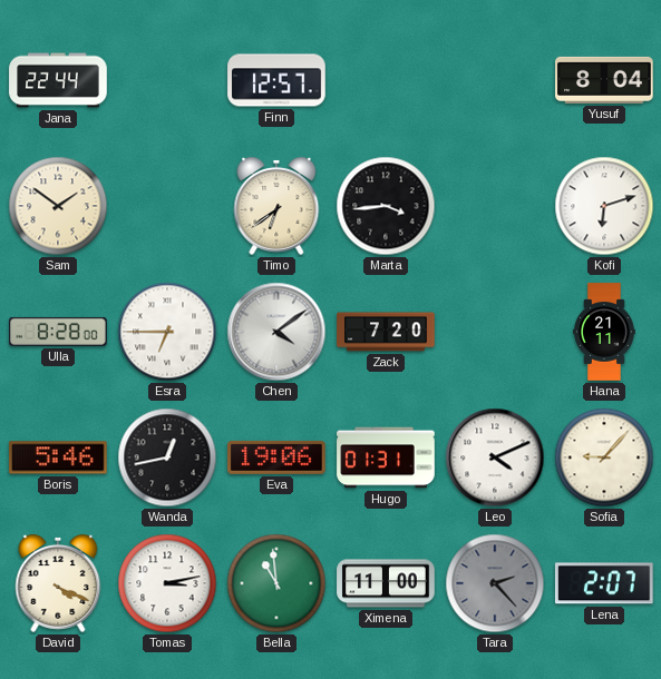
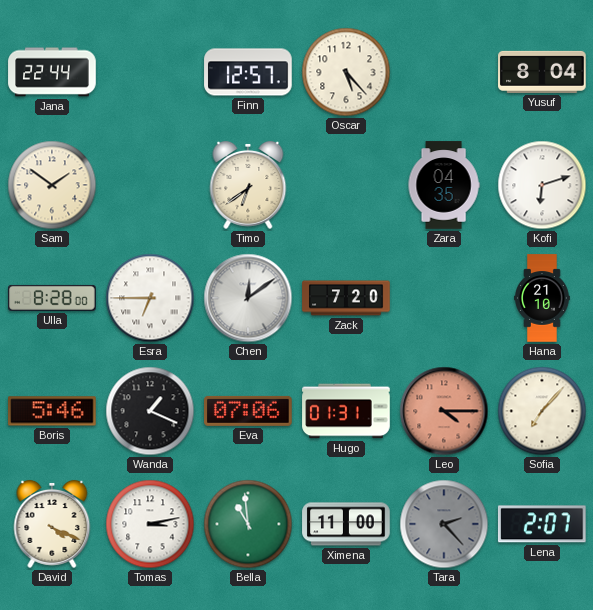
Oscar: none -> 5:23 (346, 72)
Marta: 3:44 -> none (386, 206)
Zara: none -> 04:35 (444, 185)
Chen: 4:09 -> 12:09 (248, 298)
Hana: 21:11 -> 21:10 (542, 298)
Wanda: 12:43 -> 1:19 (150, 411)
Eva: 19:06 -> 07:06 (248, 411)
Leo: 4:11 -> 4:15 (444, 411)
Leo dial: white -> salmon (444, 411)
Sofia: 9:07 -> 7:07 (542, 411)
